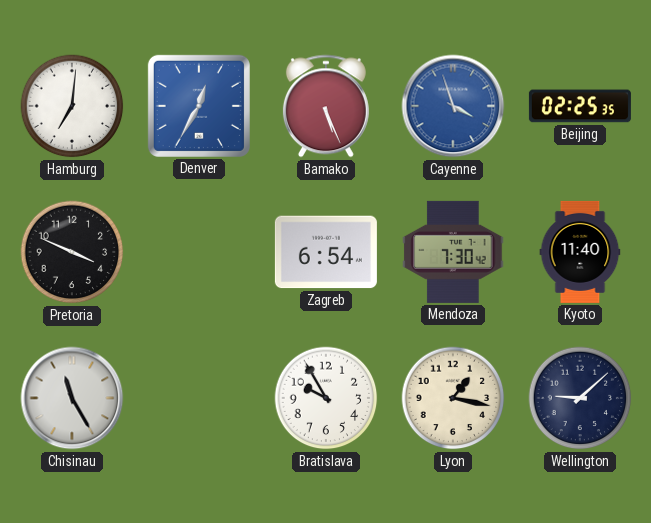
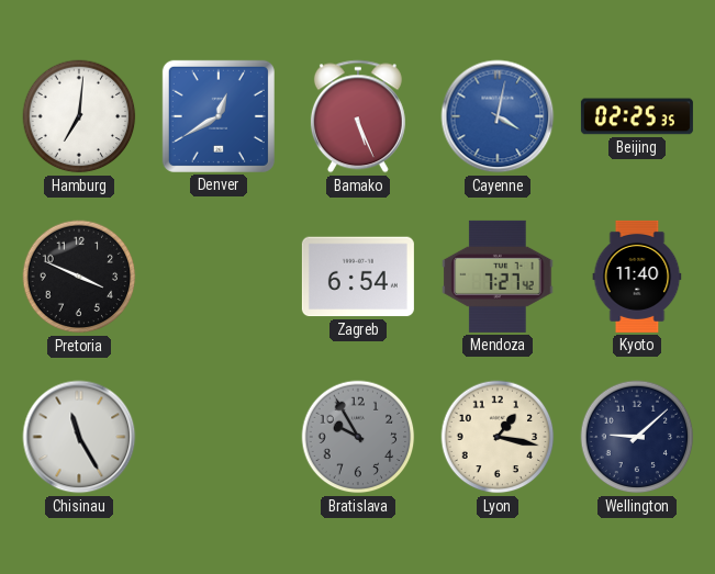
Denver: 12:35 -> 12:40 (219, 116)
Cayenne: 3:57 -> 4:02 (498, 116)
Mendoza: 7:30 -> 7:27 (498, 277)
Bratislava dial: white -> grey (358, 437)
